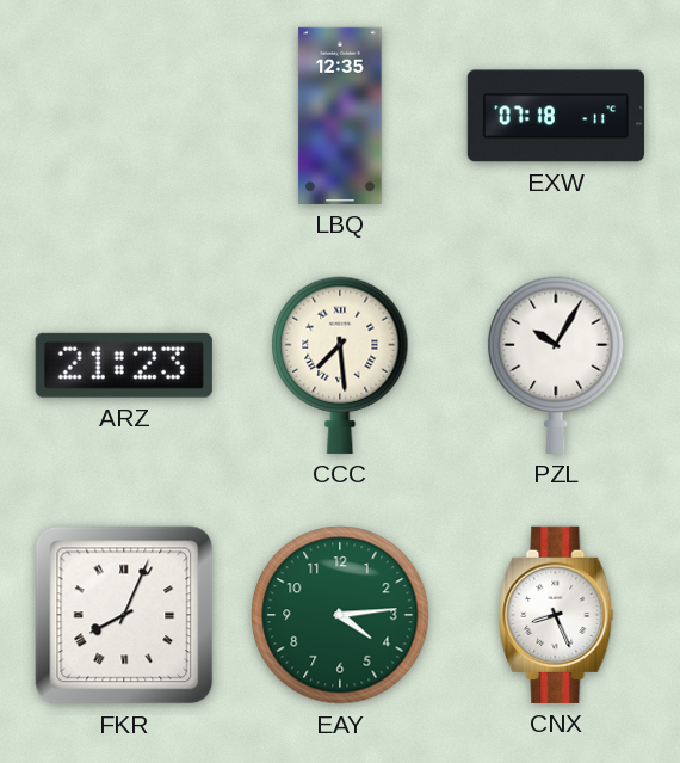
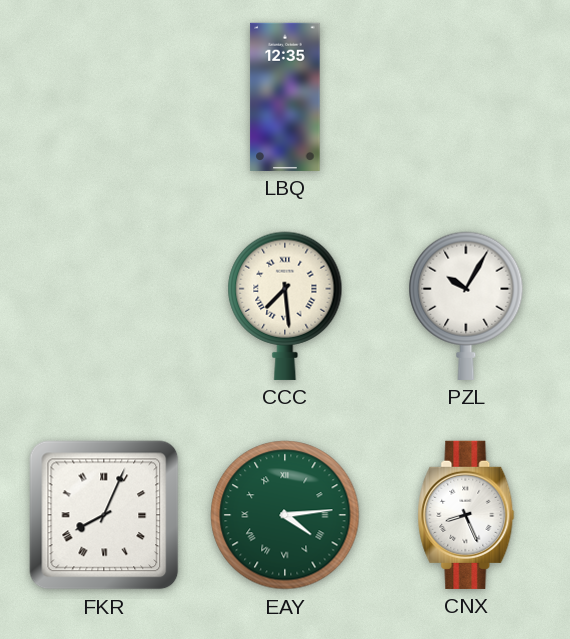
EXW: 07:18 -> none (556, 116)
ARZ: 21:23 -> none (124, 365)
EAY numerals: Arabic -> Roman (285, 515)
